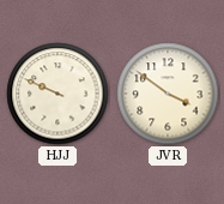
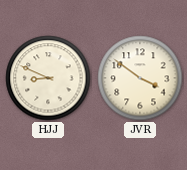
HJJ: 9:49 -> 8:49 (48, 78)
